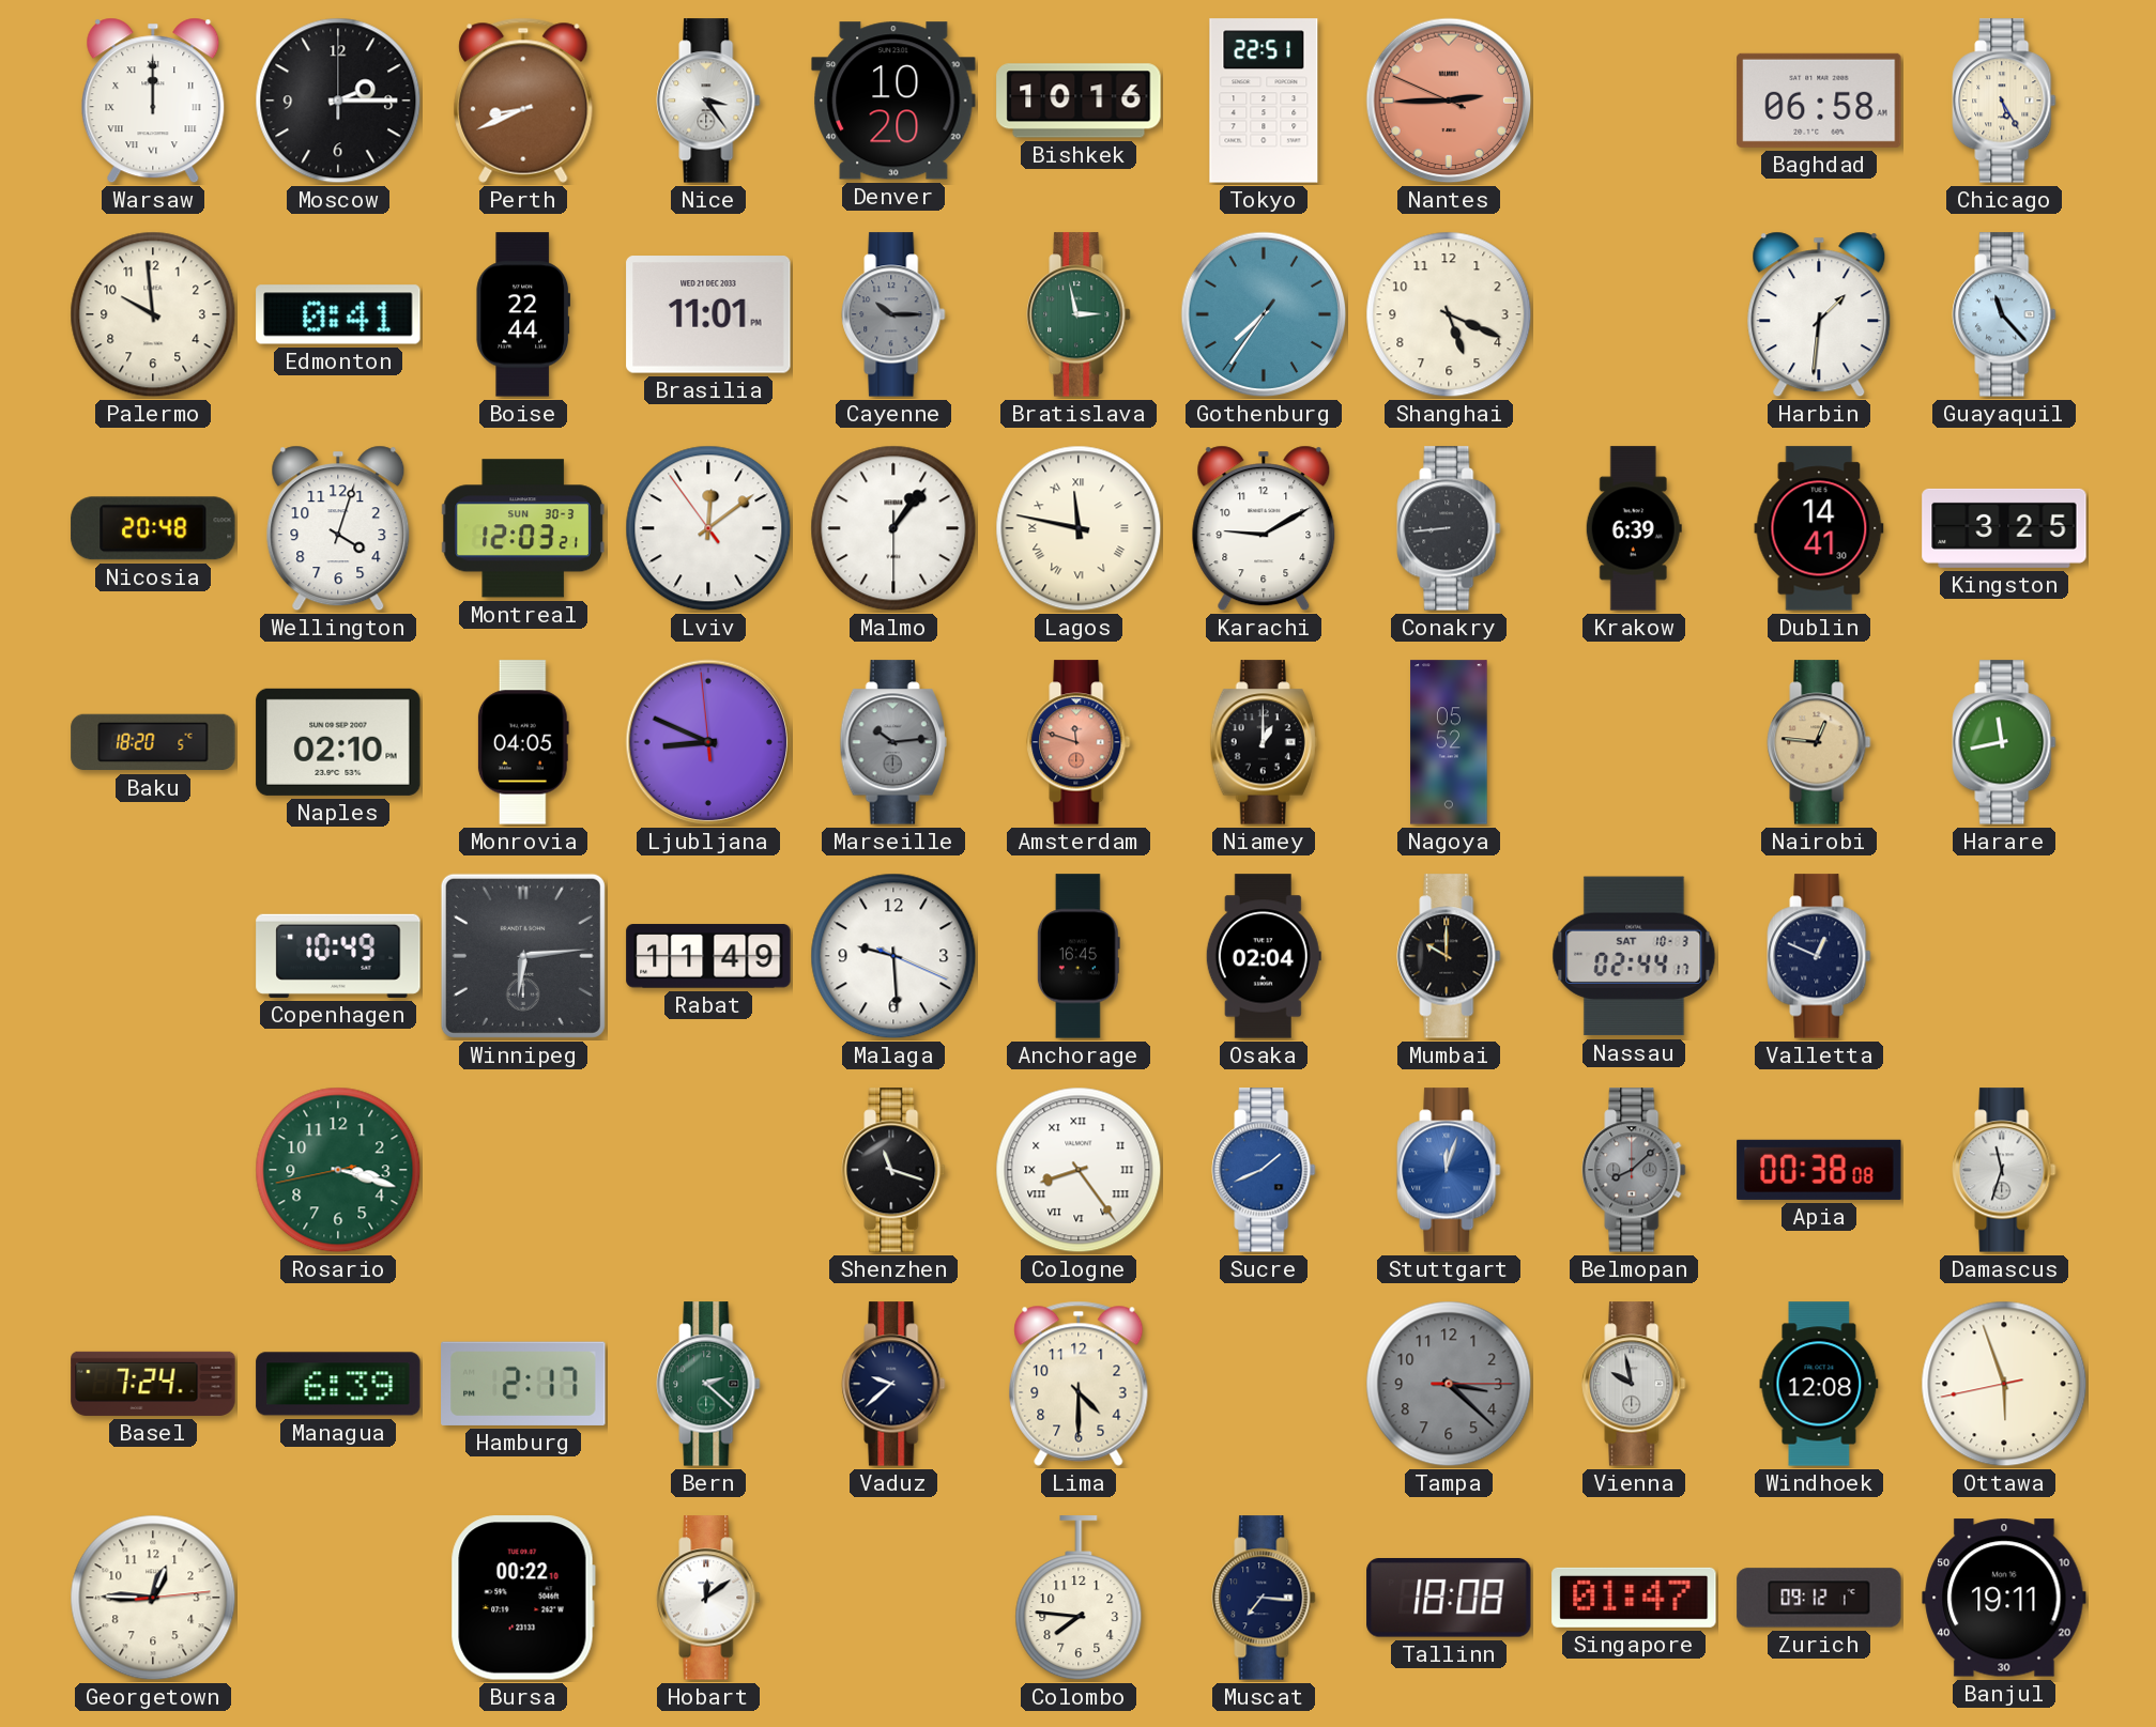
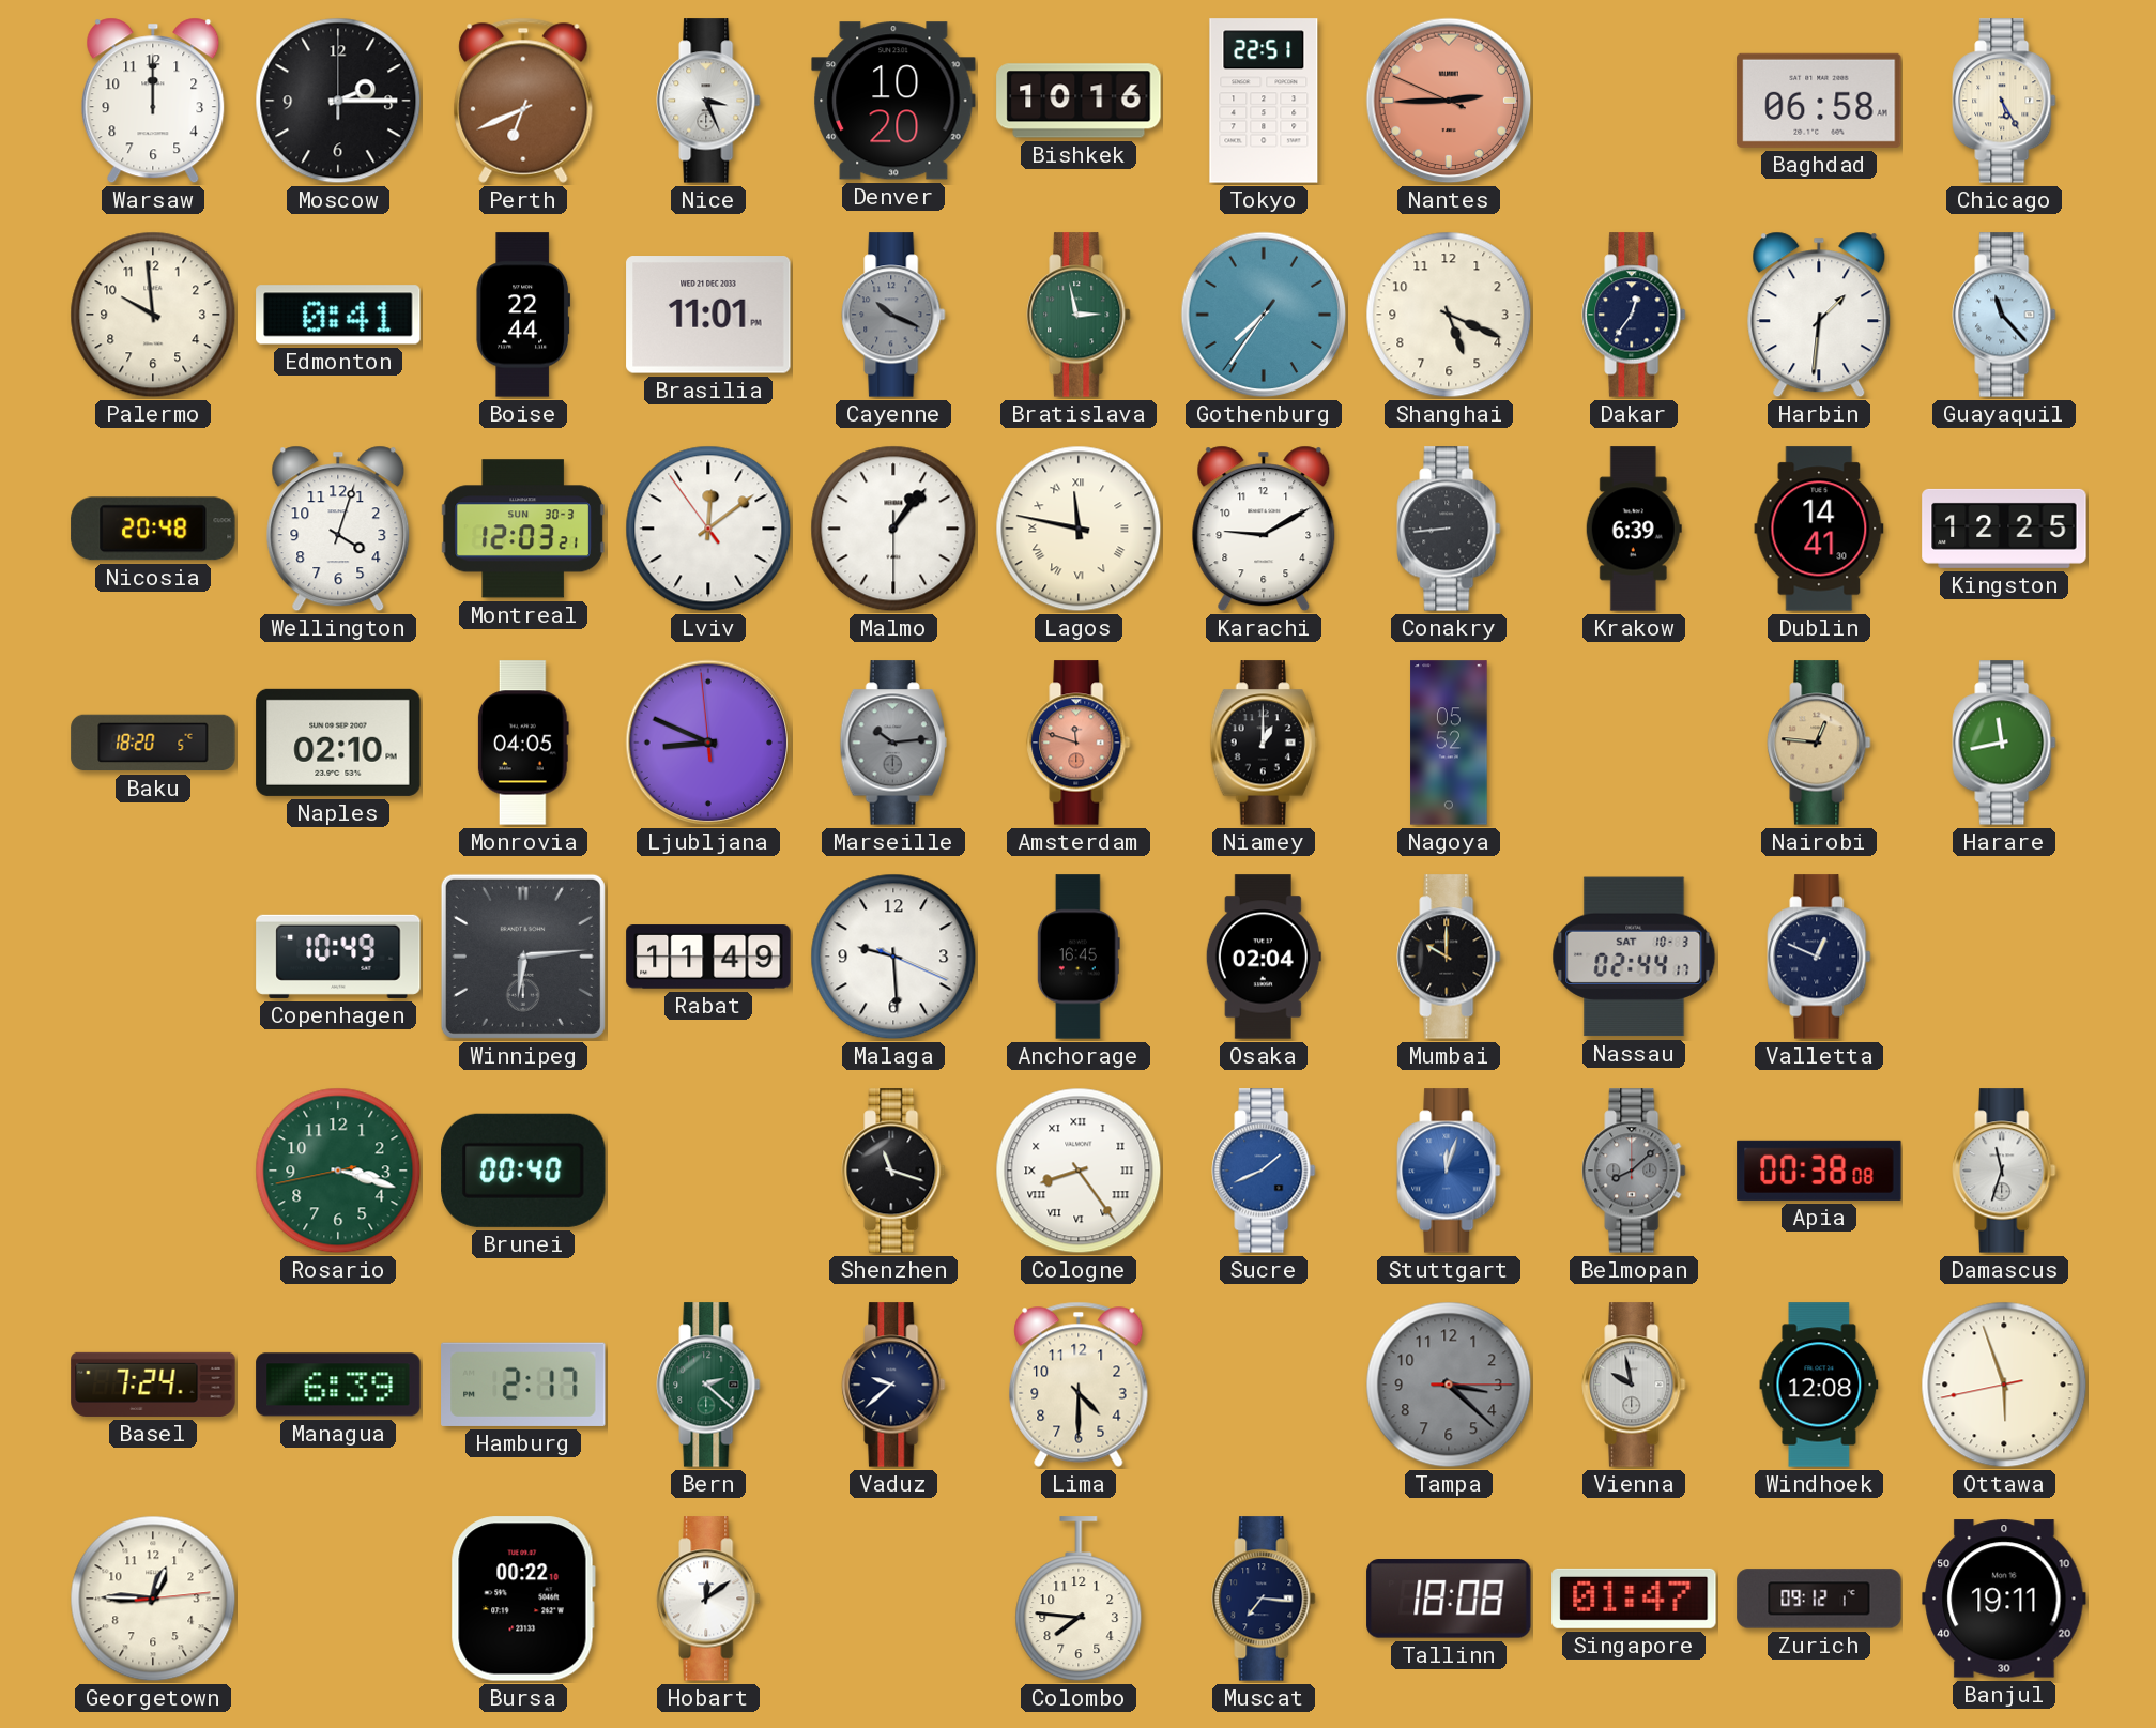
Warsaw numerals: Roman -> Arabic (153, 101)
Perth: 8:41 -> 6:41 (523, 101)
Nice: 3:24 -> 3:26 (708, 101)
Cayenne: 10:15 -> 10:19 (893, 315)
Dakar: none -> 12:36 (1634, 315)
Kingston: 3:25 -> 12:25 (2004, 529)
Brunei: none -> 00:40 (524, 1171)
